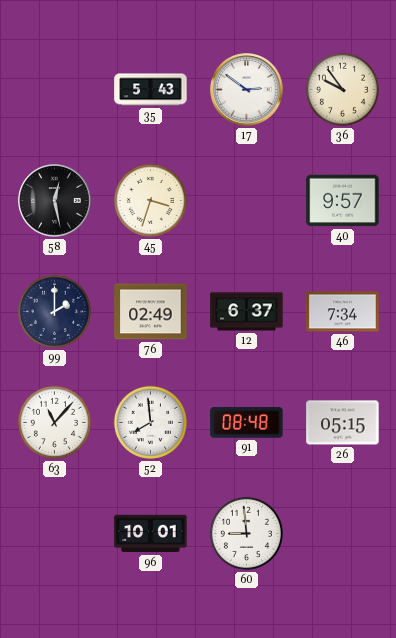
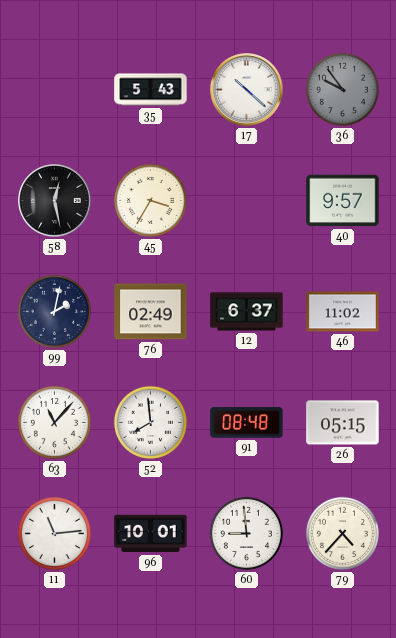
17: 2:51 -> 10:22 (247, 90)
36 dial: cream -> grey (342, 89)
45: 3:33 -> 3:35 (150, 200)
99: 2:00 -> 2:02 (54, 311)
46: 7:34 -> 11:02 (343, 312)
11: none -> 11:14 (54, 533)
79: none -> 4:37 (342, 533)
